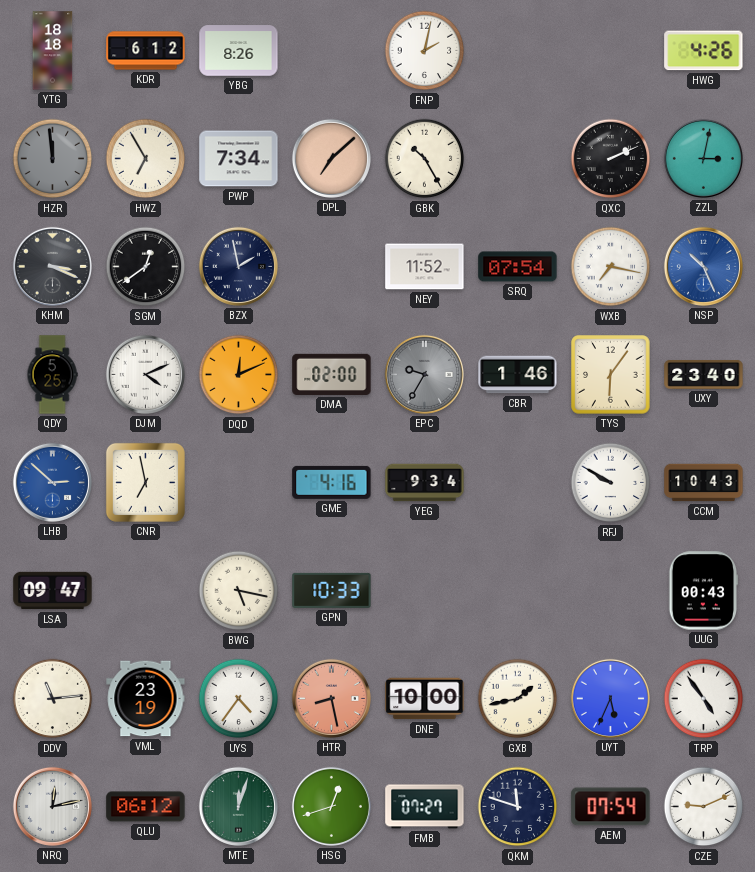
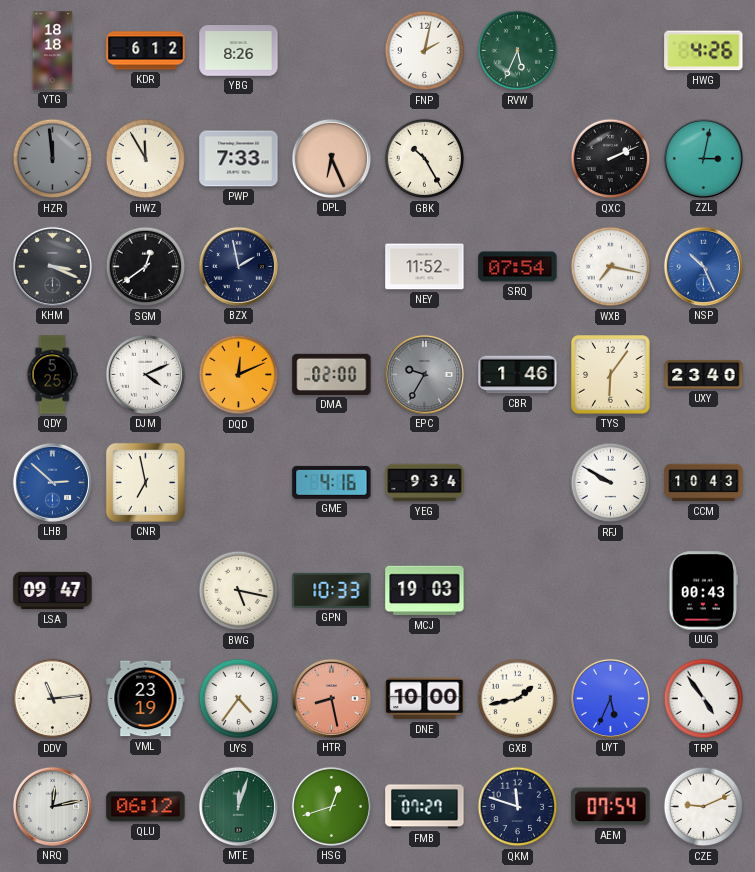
RVW: none -> 5:34 (518, 51)
HWZ: 6:55 -> 11:55 (146, 159)
PWP: 7:34 -> 7:33 (239, 159)
DPL: 7:08 -> 6:26 (331, 158)
MCJ: none -> 19:03 (425, 591)
